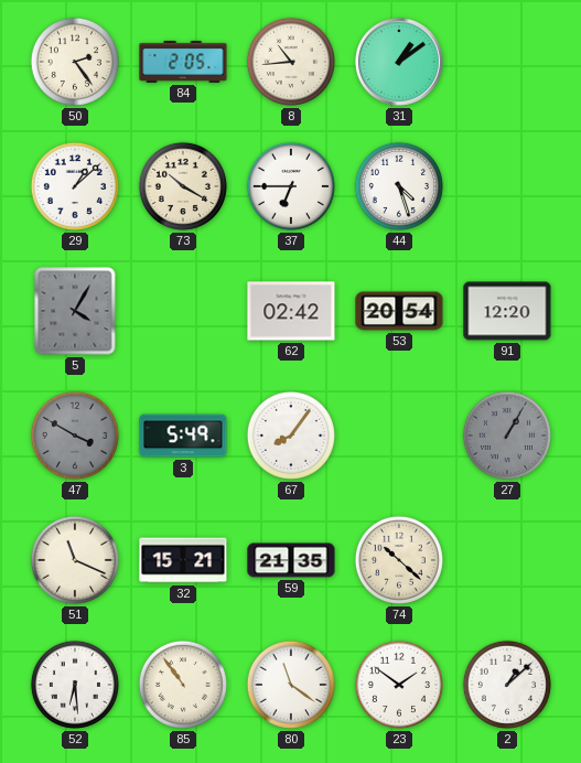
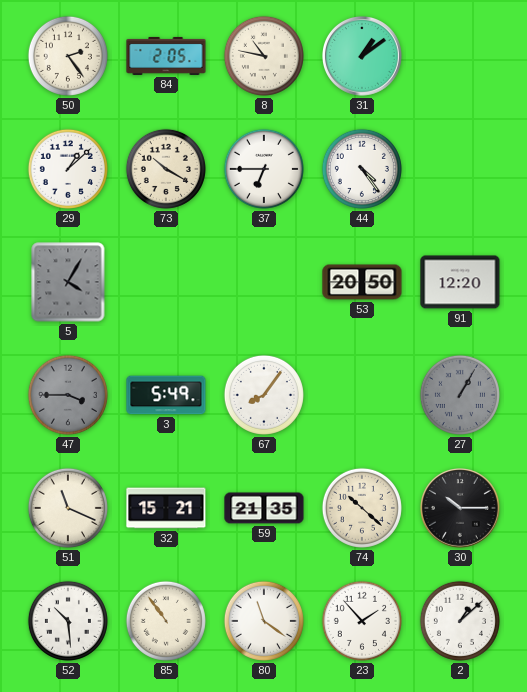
8: 10:44 -> 10:47 (264, 56)
44: 4:27 -> 4:24 (362, 169)
62: 02:42 -> none (291, 311)
53: 20:54 -> 20:50 (362, 282)
47: 3:50 -> 3:45 (68, 395)
30: none -> 10:15 (461, 509)
52: 6:29 -> 10:29 (68, 621)
23: 1:51 -> 1:53 (362, 621)
